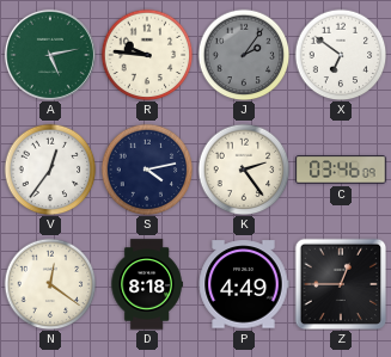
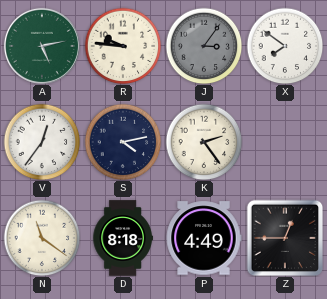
J: 2:06 -> 3:06 (204, 46)
X: 6:51 -> 7:51 (285, 46)
C: 03:46 -> none (341, 170)
N: 12:21 -> 11:21 (42, 238)
